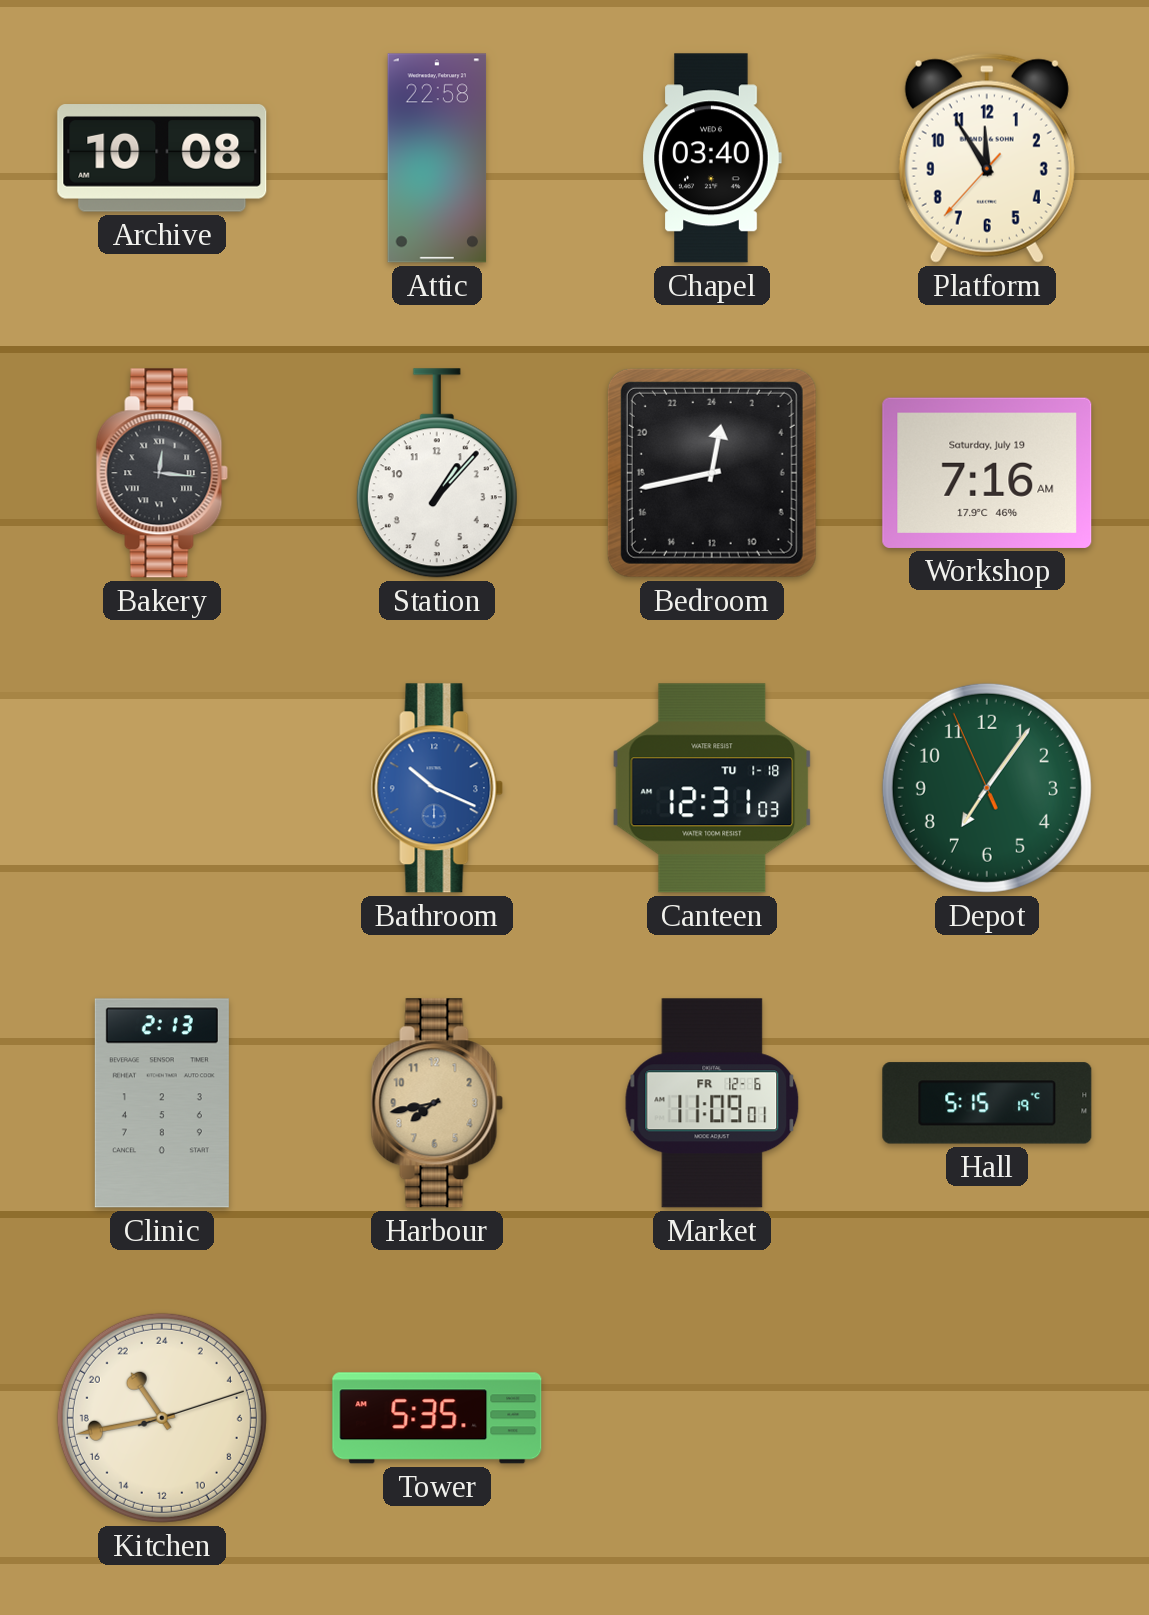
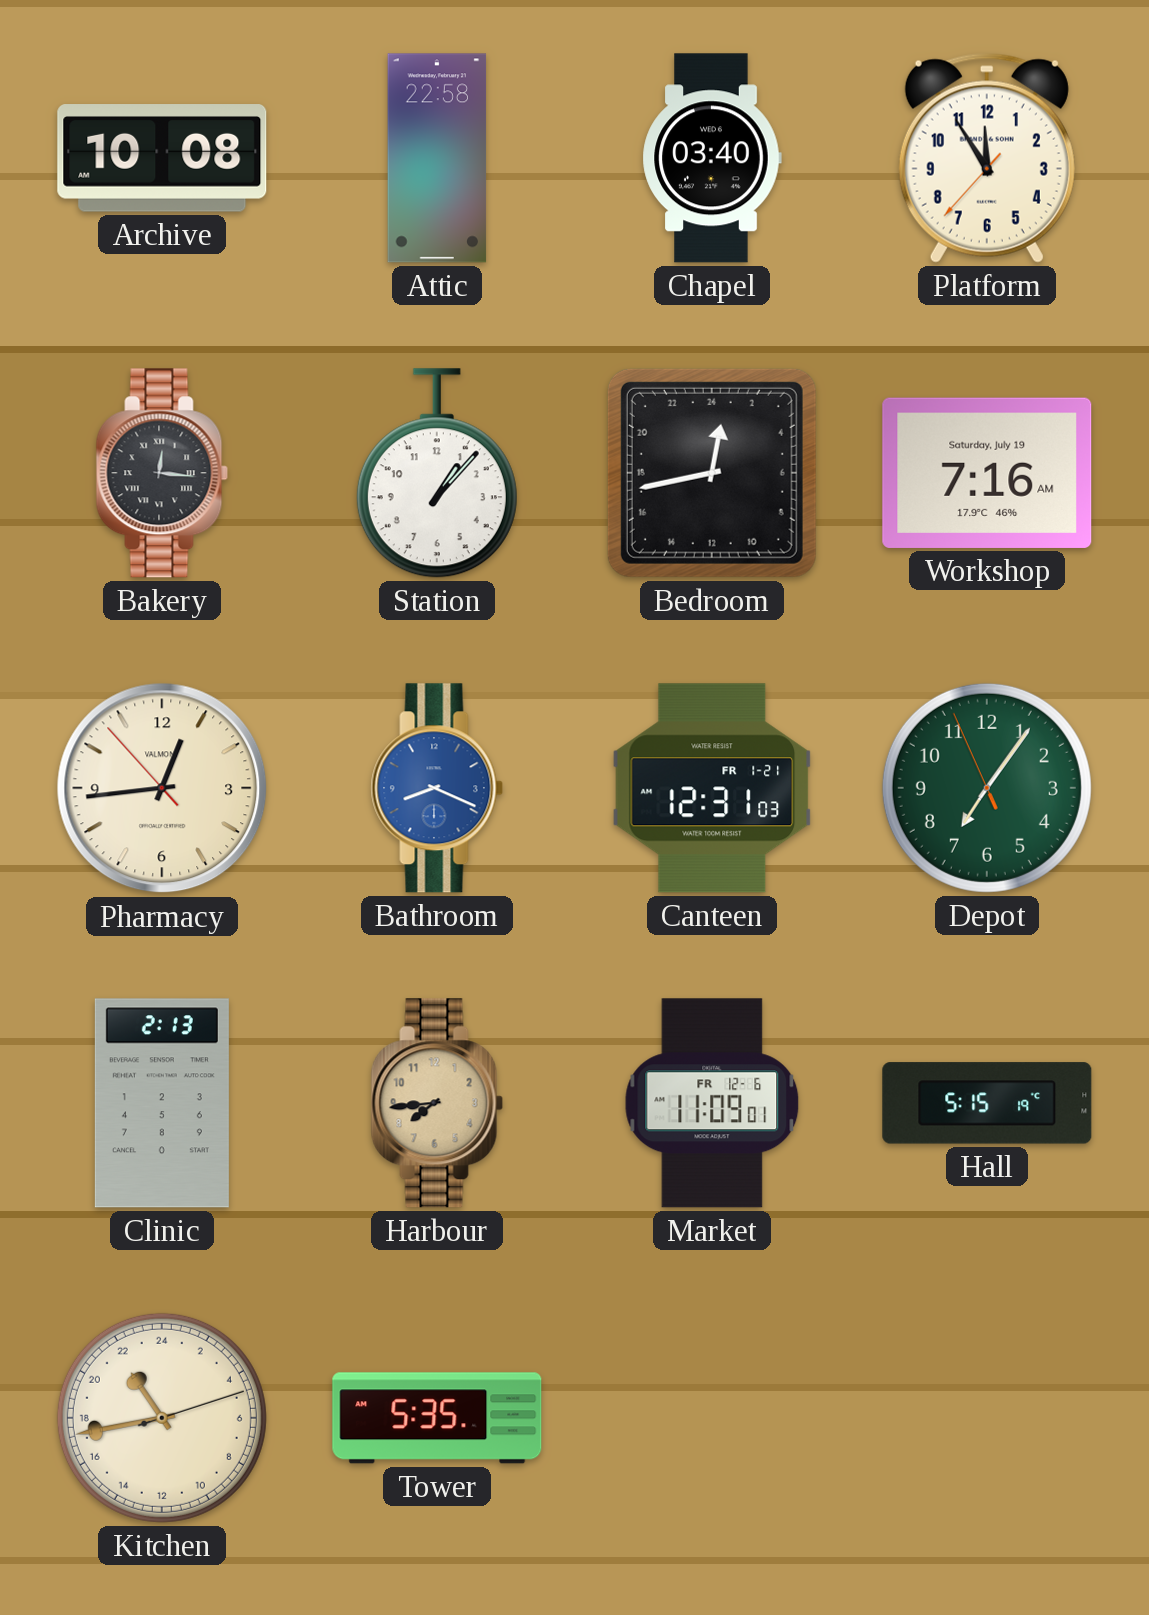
Pharmacy: none -> 12:43 (162, 788)
Bathroom: 10:19 -> 8:19 (437, 788)
Canteen date: TU 1-18 -> FR 1-21 (712, 788)
Harbour: 7:43 -> 7:44 (437, 1103)
